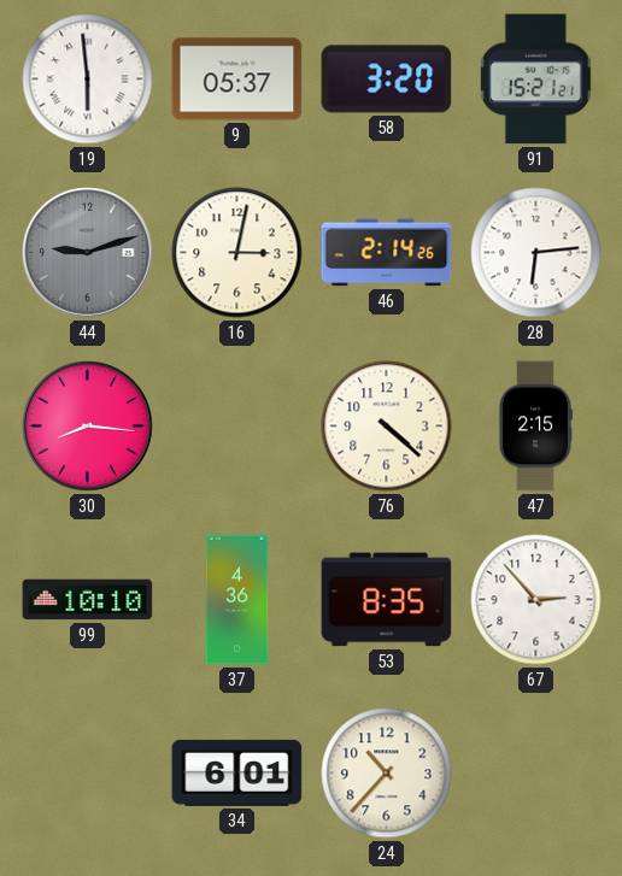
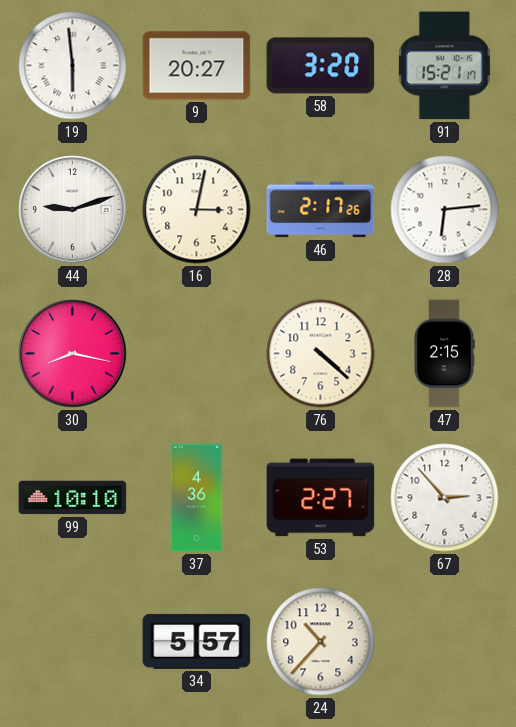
9: 05:37 -> 20:27 (197, 66)
91: 15:21:21 -> 15:21:17 (444, 66)
44 dial: grey -> white (73, 210)
46: 2:14 -> 2:17 (321, 210)
30: 8:16 -> 8:17 (73, 354)
53: 8:35 -> 2:27 (321, 498)
34: 6:01 -> 5:57 (197, 641)
